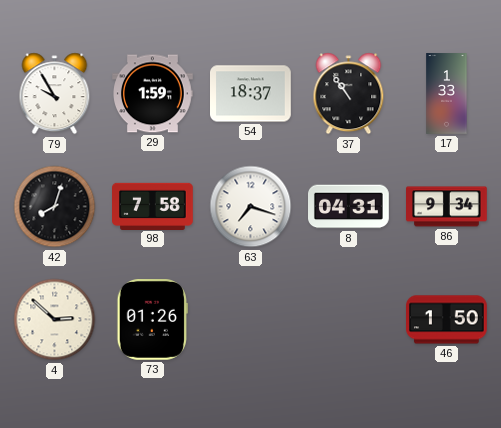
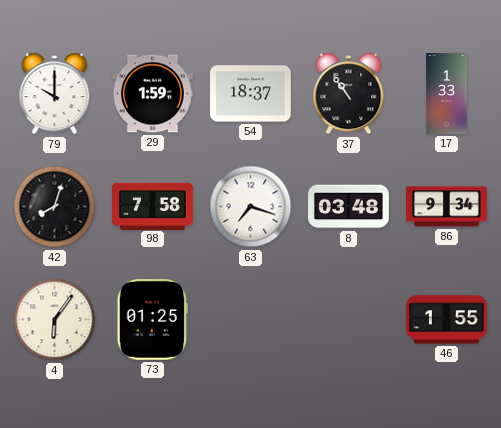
79: 9:55 -> 10:00 (55, 94)
8: 04:31 -> 03:48 (349, 207)
4: 2:52 -> 6:06 (55, 320)
73: 01:26 -> 01:25 (152, 320)
46: 1:50 -> 1:55 (447, 320)
